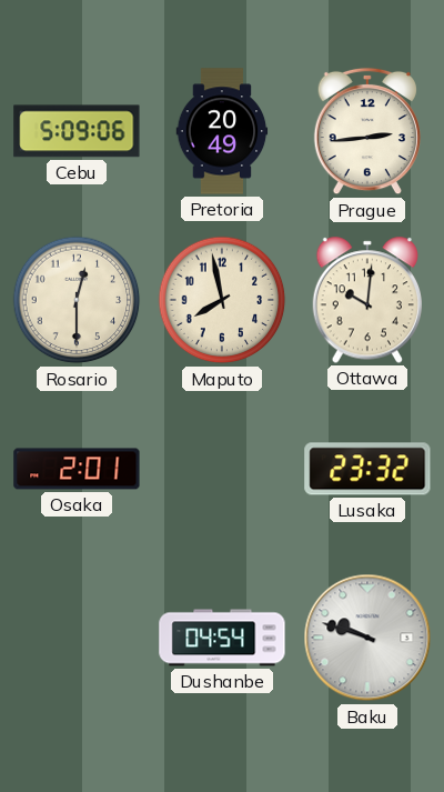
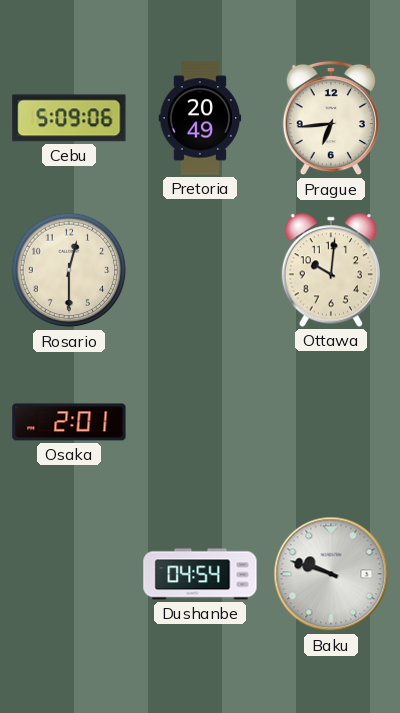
Prague: 2:44 -> 6:44 (331, 118)
Maputo: 7:58 -> none (222, 300)
Lusaka: 23:32 -> none (367, 469)
